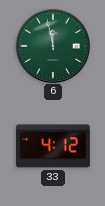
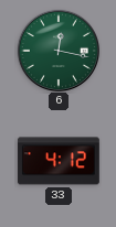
6: 11:58 -> 12:17 (57, 50)
